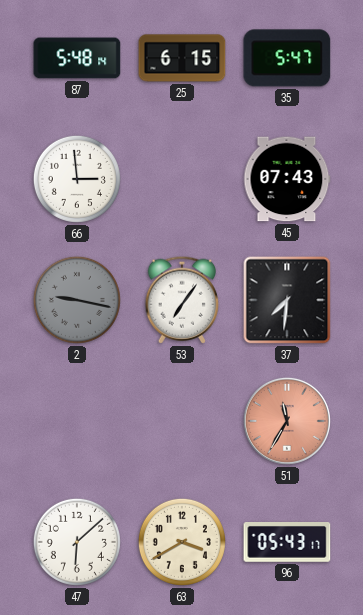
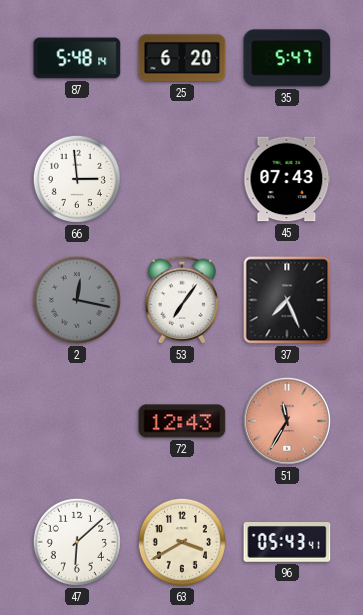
25: 6:15 -> 6:20 (182, 58)
2: 9:17 -> 12:17 (77, 300)
37: 7:31 -> 7:26 (287, 300)
72: none -> 12:43 (182, 421)
96: 05:43:17 -> 05:43:41 (287, 543)
